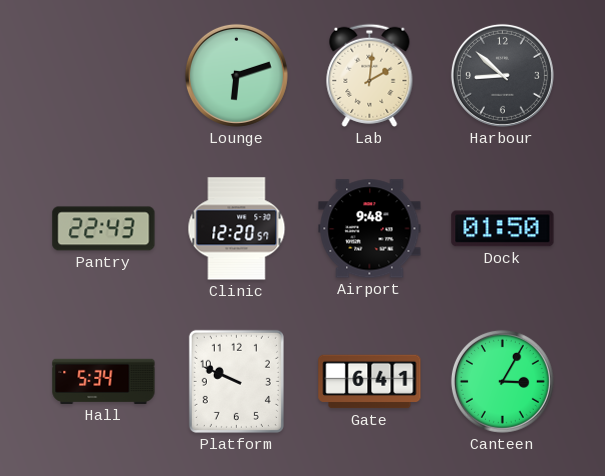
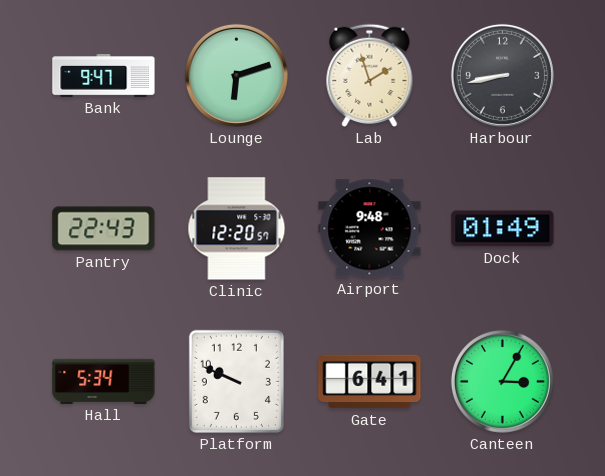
Bank: none -> 9:47 (104, 76)
Lab: 2:01 -> 1:57 (370, 75)
Harbour: 8:52 -> 8:43 (502, 75)
Dock: 01:50 -> 01:49 (503, 229)
